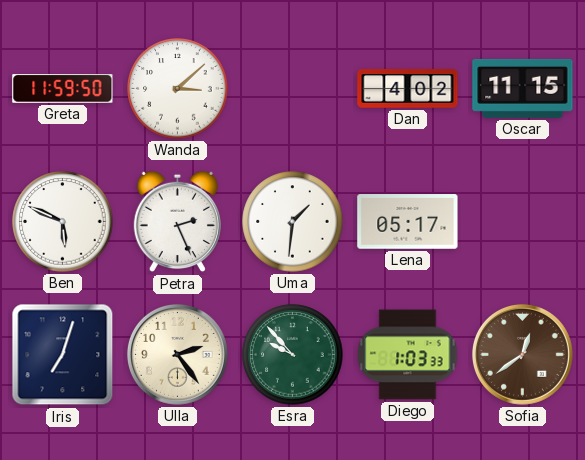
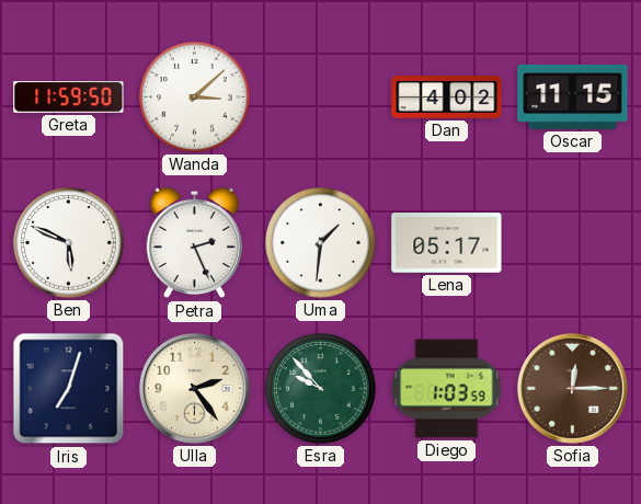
Diego: 1:03:33 -> 1:03:59 (447, 389)
Sofia: 12:39 -> 12:15 (572, 388)
